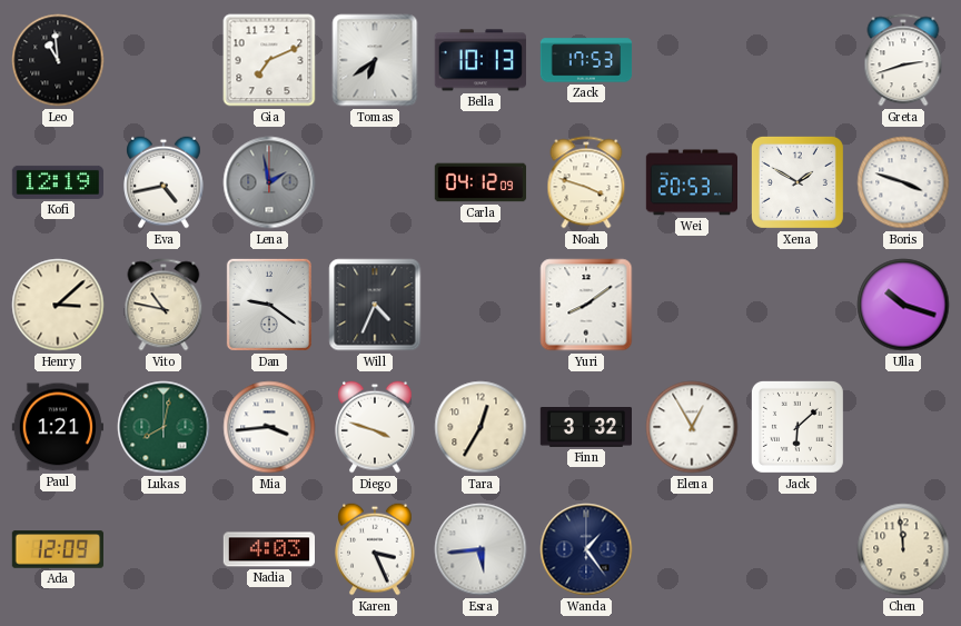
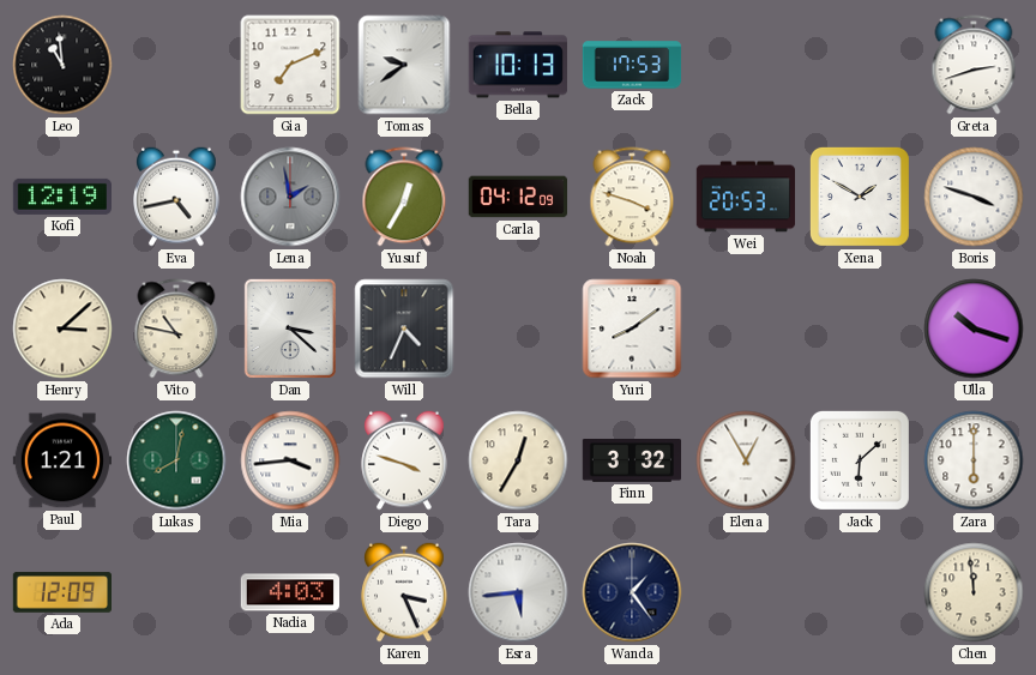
Tomas: 6:39 -> 9:39 (404, 65)
Yusuf: none -> 12:35 (404, 197)
Dan: 9:21 -> 3:22 (290, 329)
Zara: none -> 6:00 (974, 460)
